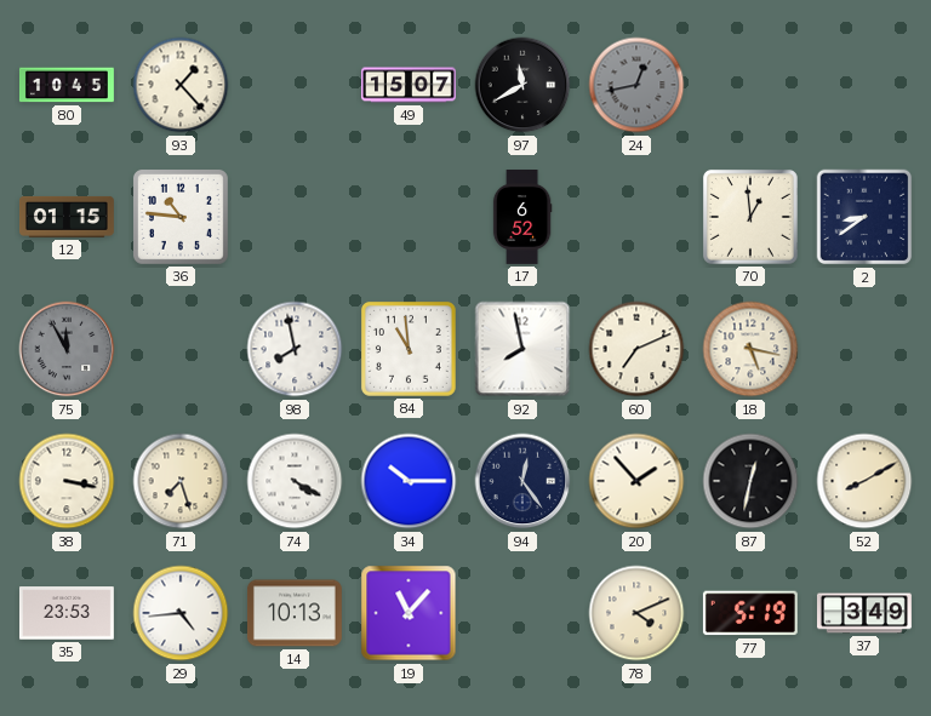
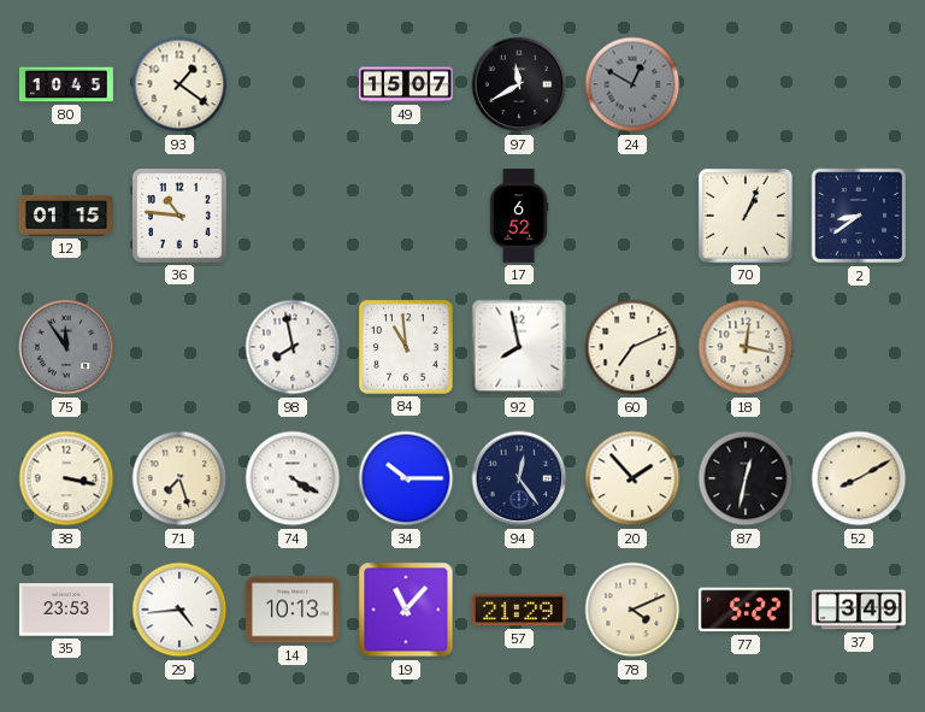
93: 1:23 -> 1:21 (179, 84)
24: 12:43 -> 12:50 (632, 84)
70: 12:59 -> 1:04 (746, 216)
75: 11:55 -> 11:54 (66, 347)
18: 5:17 -> 12:17 (746, 347)
57: none -> 21:29 (519, 610)
77: 5:19 -> 5:22 (746, 610)
